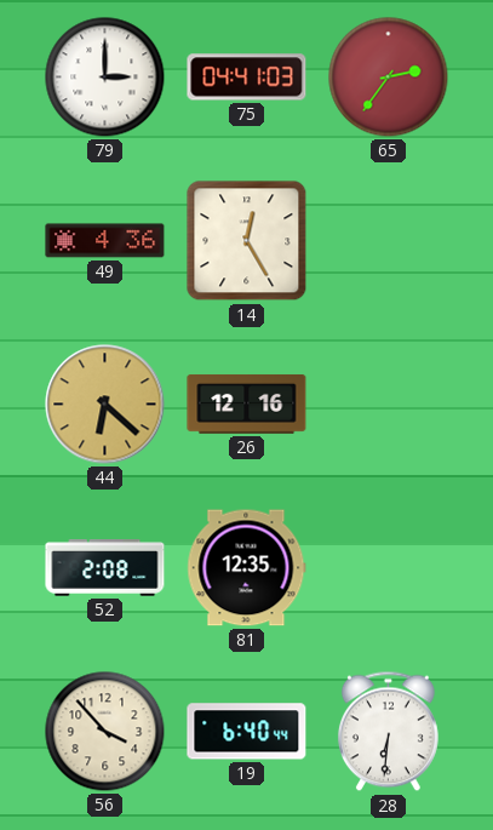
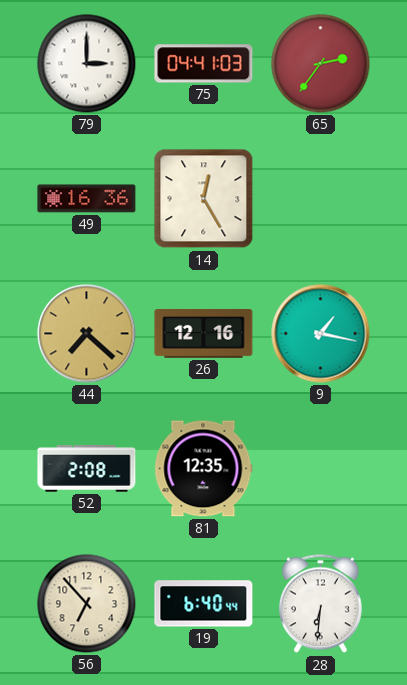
49: 4:36 -> 16:36 (87, 199)
44: 6:22 -> 7:22 (87, 334)
9: none -> 1:17 (321, 334)
56: 3:53 -> 6:53 (87, 604)
